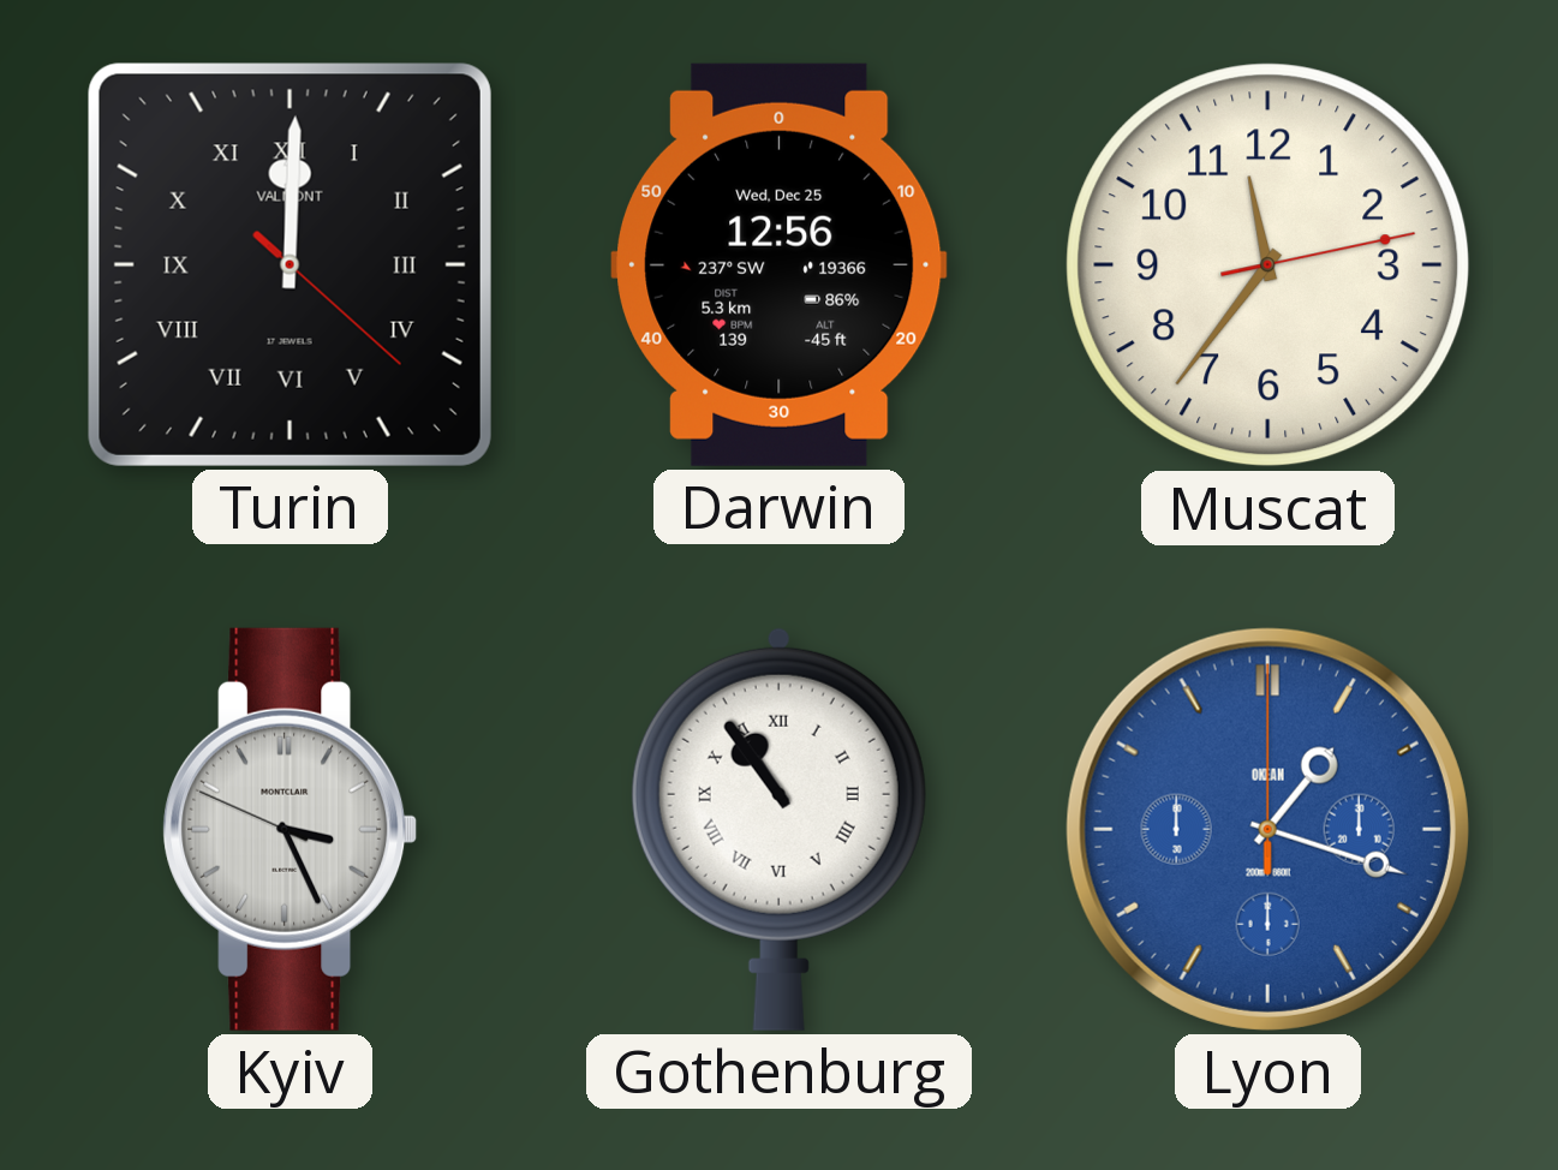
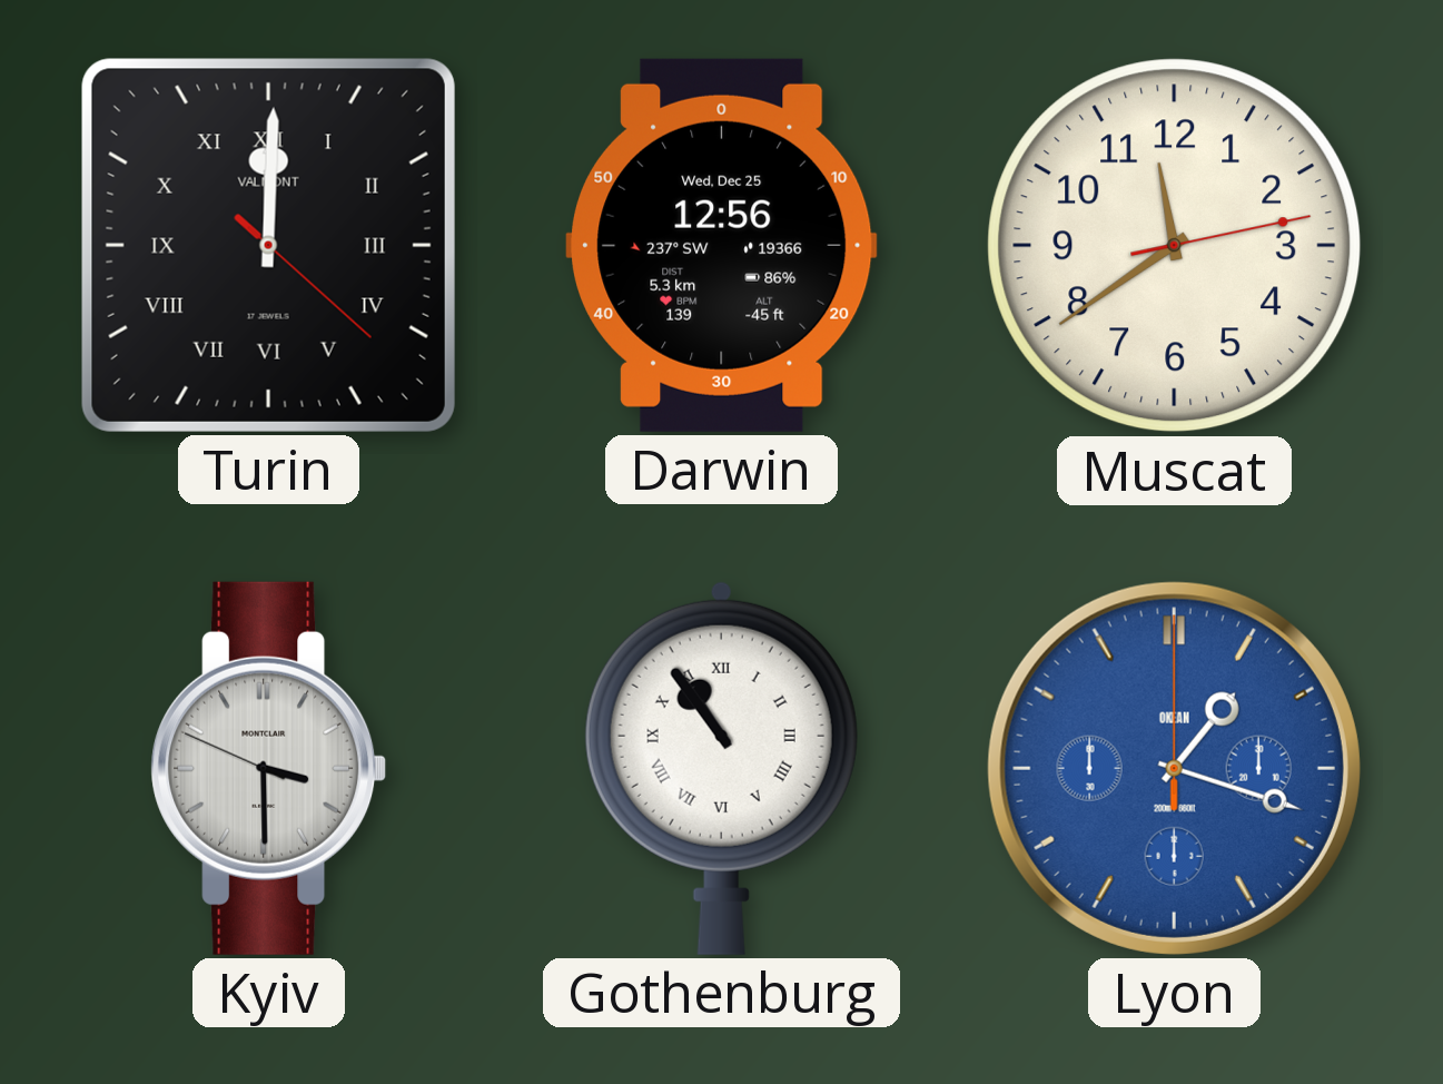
Muscat: 11:36 -> 11:39 (1175, 246)
Kyiv: 3:25 -> 3:29 (269, 768)
